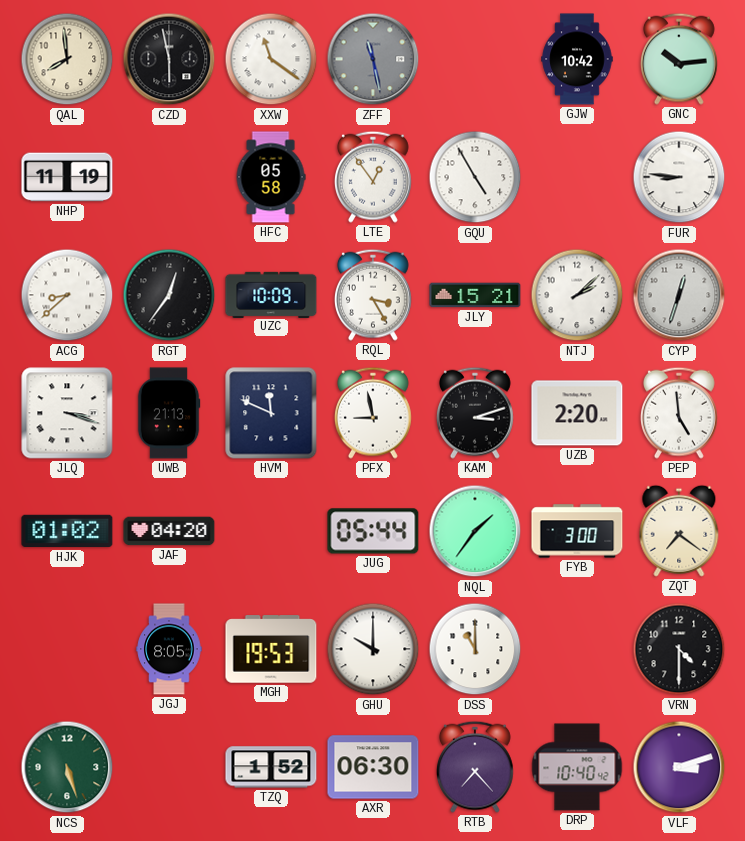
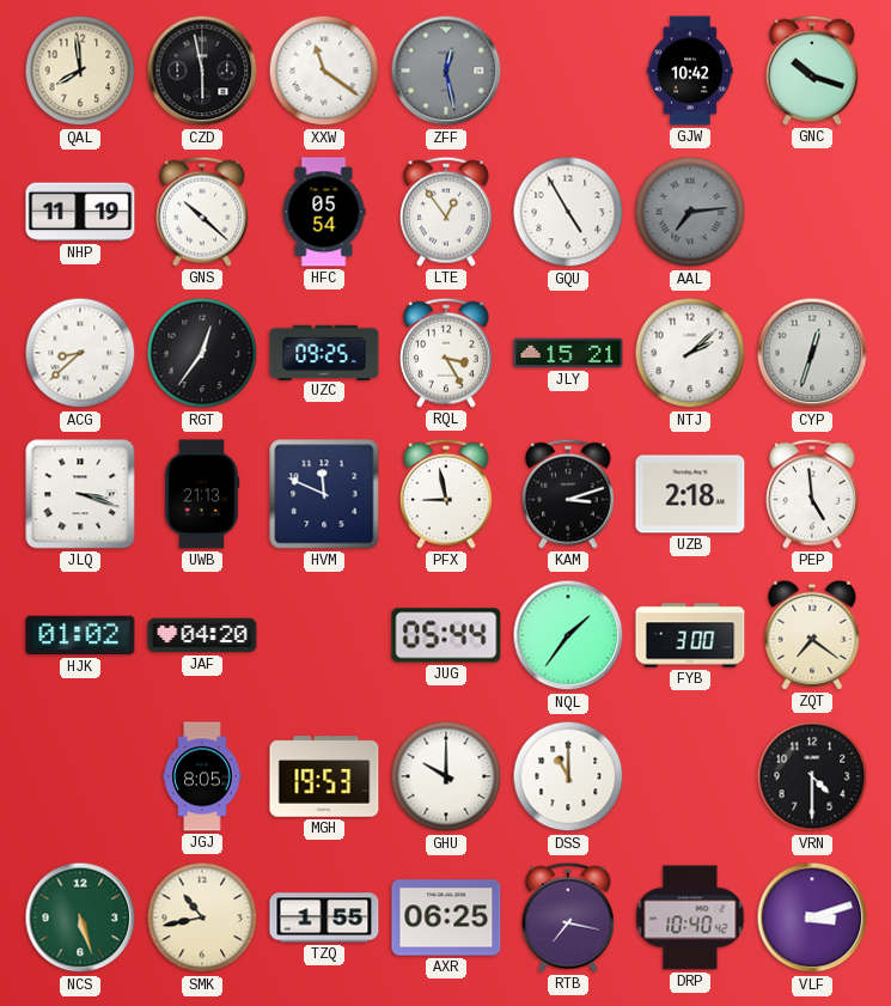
ZFF: 11:28 -> 12:28 (446, 71)
GNC: 10:14 -> 10:18 (812, 71)
GNS: none -> 10:22 (202, 212)
HFC: 05:58 -> 05:54 (324, 212)
AAL: none -> 7:14 (690, 212)
FUR: 8:46 -> none (679, 177)
UZC: 10:09 -> 09:25 (324, 352)
UZB: 2:20 -> 2:18 (690, 494)
SMK: none -> 10:43 (202, 917)
TZQ: 1:52 -> 1:55 (324, 917)
AXR: 06:30 -> 06:25 (446, 917)
RTB: 7:23 -> 7:17 (568, 917)
